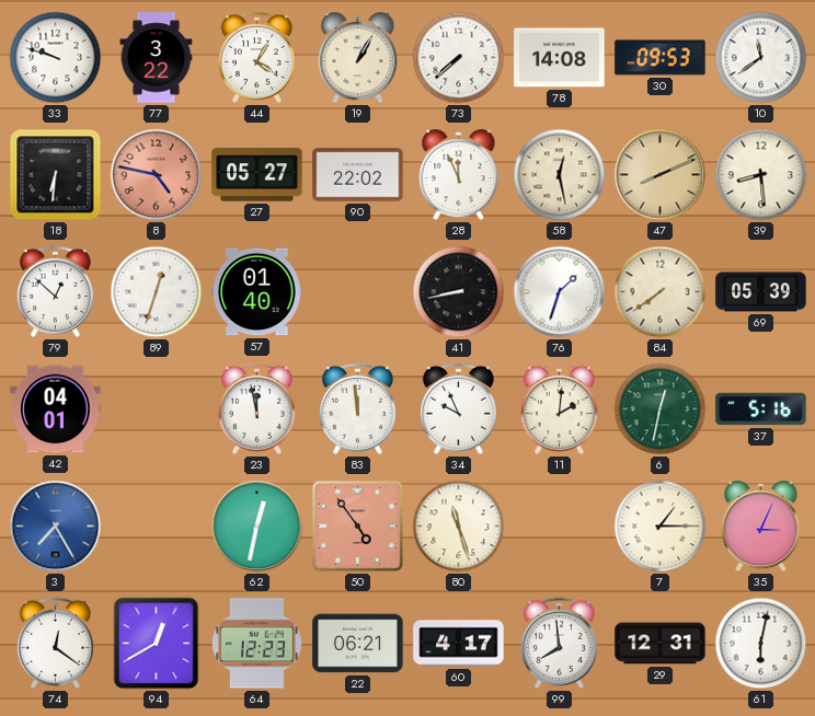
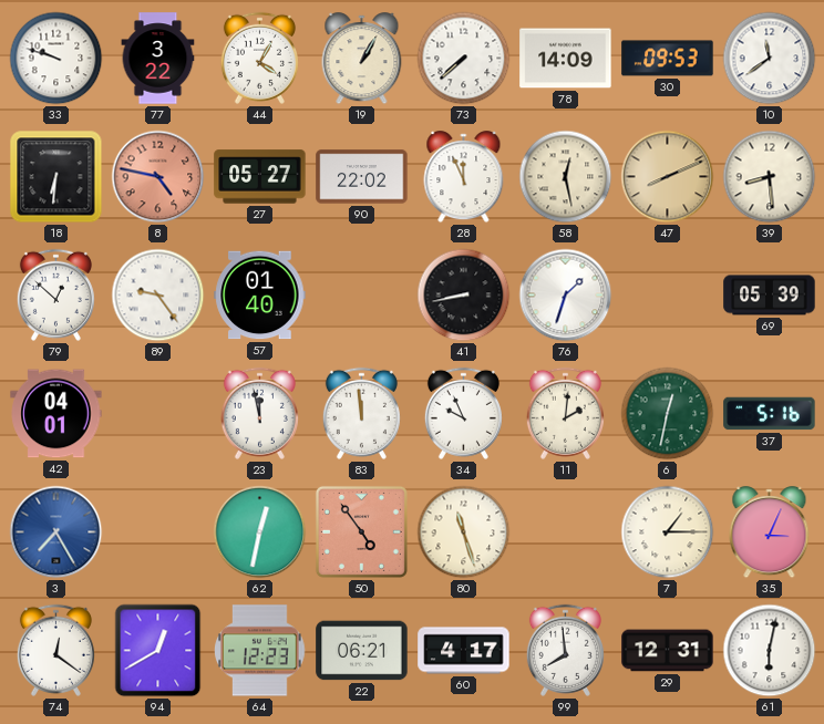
78: 14:08 -> 14:09 (566, 59)
89: 12:33 -> 9:24 (158, 296)
84: 7:39 -> none (661, 292)
